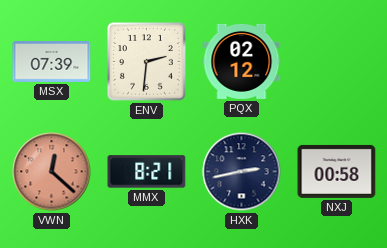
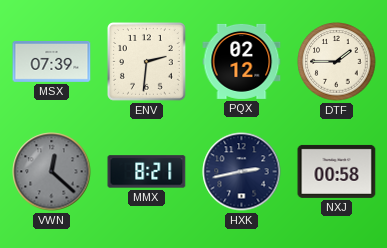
DTF: none -> 1:45 (337, 62)
VWN dial: salmon -> grey (52, 172)
